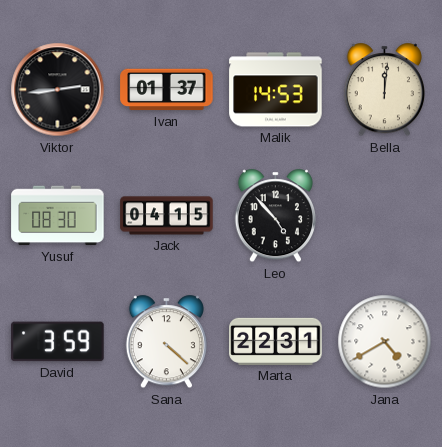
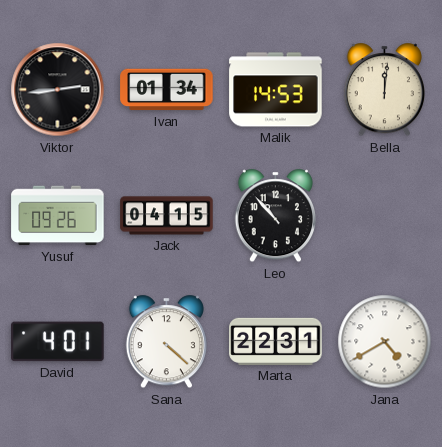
Ivan: 01:37 -> 01:34 (167, 90)
Yusuf: 08:30 -> 09:26 (58, 216)
Leo: 4:53 -> 10:53 (275, 216)
David: 3:59 -> 4:01 (58, 342)
